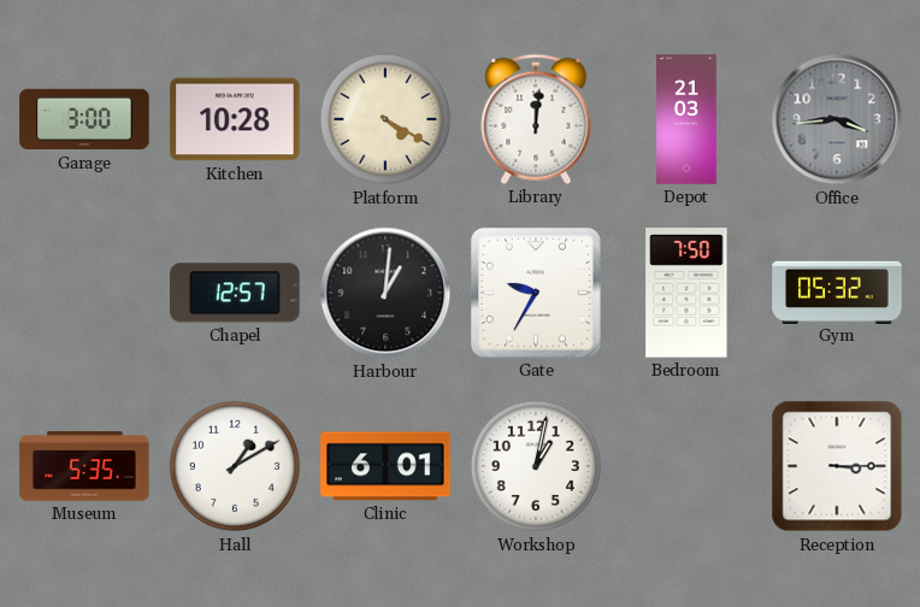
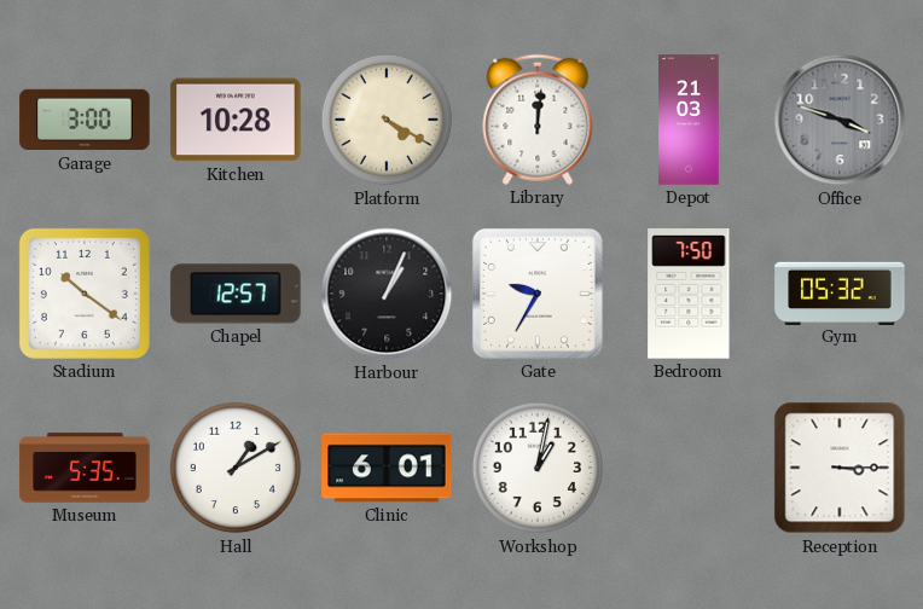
Office: 3:44 -> 3:48 (840, 120)
Stadium: none -> 10:21 (85, 294)
Harbour: 1:01 -> 1:04 (387, 294)
